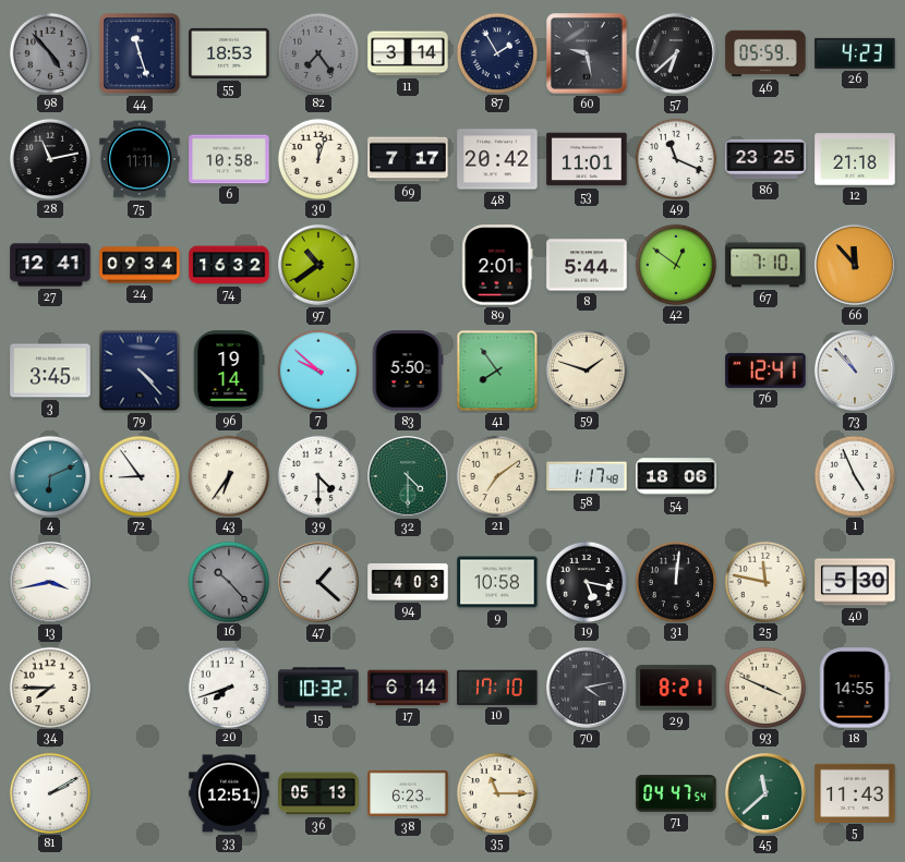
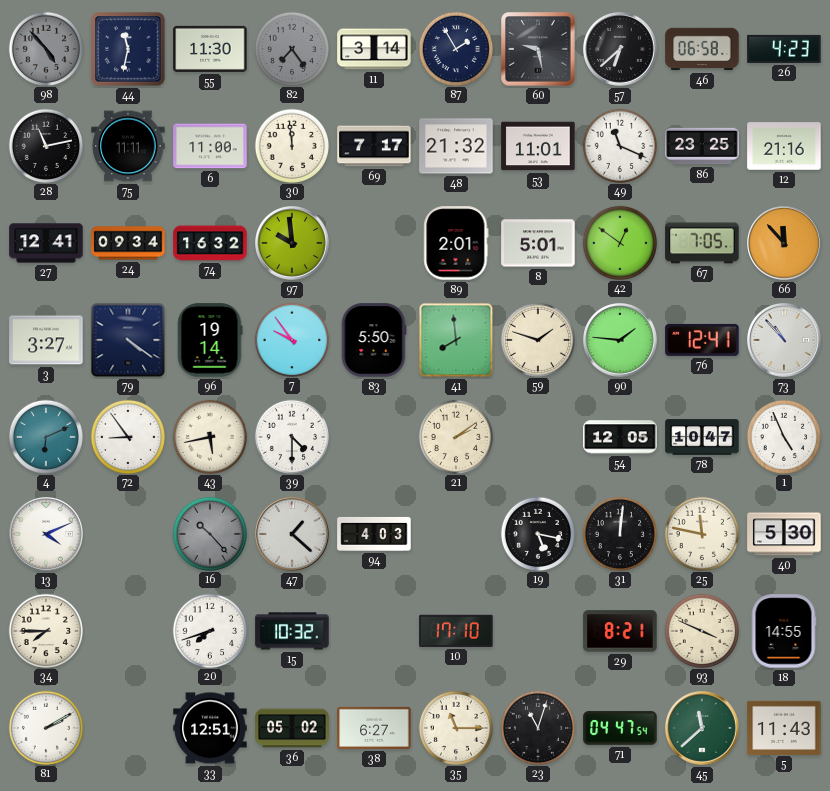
44: 11:27 -> 11:32 (128, 49)
55: 18:53 -> 11:30 (210, 49)
46: 05:59 -> 06:58 (702, 49)
6: 10:58 -> 11:00 (210, 146)
30: 12:03 -> 11:59 (291, 145)
48: 20:42 -> 21:32 (456, 146)
12: 21:18 -> 21:16 (784, 146)
97: 10:39 -> 9:59 (293, 244)
8: 5:44 -> 5:01 (538, 243)
67: 7:10 -> 7:05 (702, 243)
3: 3:45 -> 3:27 (46, 340)
79: 4:23 -> 4:21 (128, 340)
7: 9:52 -> 9:54 (291, 339)
41: 7:54 -> 7:59 (456, 340)
90: none -> 1:46 (621, 341)
43: 6:36 -> 5:43 (209, 436)
32: 4:30 -> none (409, 477)
21: 7:09 -> 2:09 (455, 436)
58: 1:17 -> none (587, 476)
54: 18:06 -> 12:05 (620, 437)
78: none -> 10:47 (702, 437)
13: 3:43 -> 4:11 (47, 535)
9: 10:58 -> none (497, 582)
17: 6:14 -> none (408, 688)
70: 4:13 -> none (588, 689)
36: 05:13 -> 05:02 (292, 728)
38: 6:23 -> 6:27 (374, 728)
23: none -> 11:03 (537, 727)
